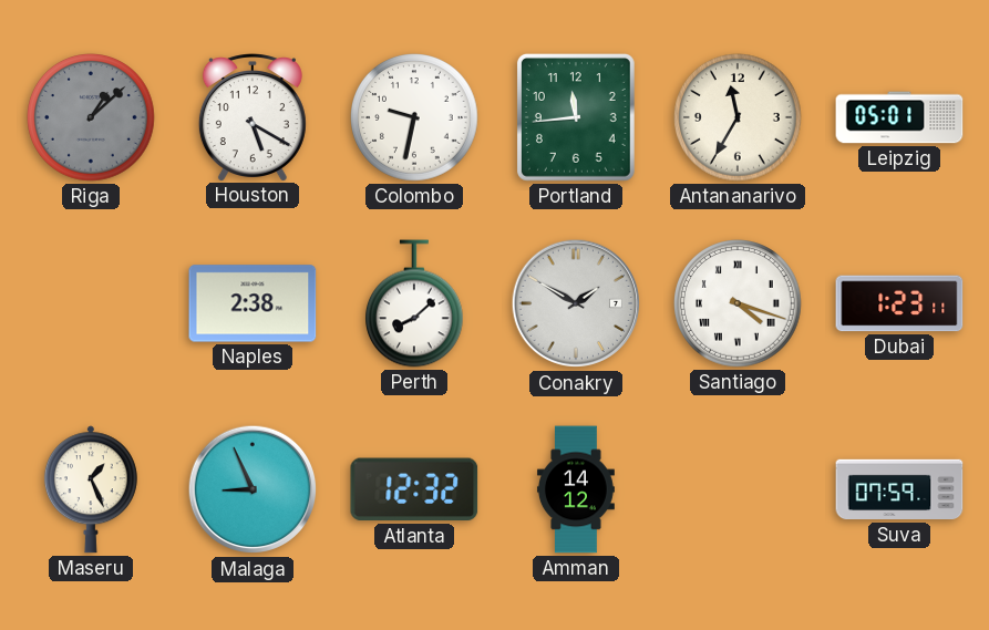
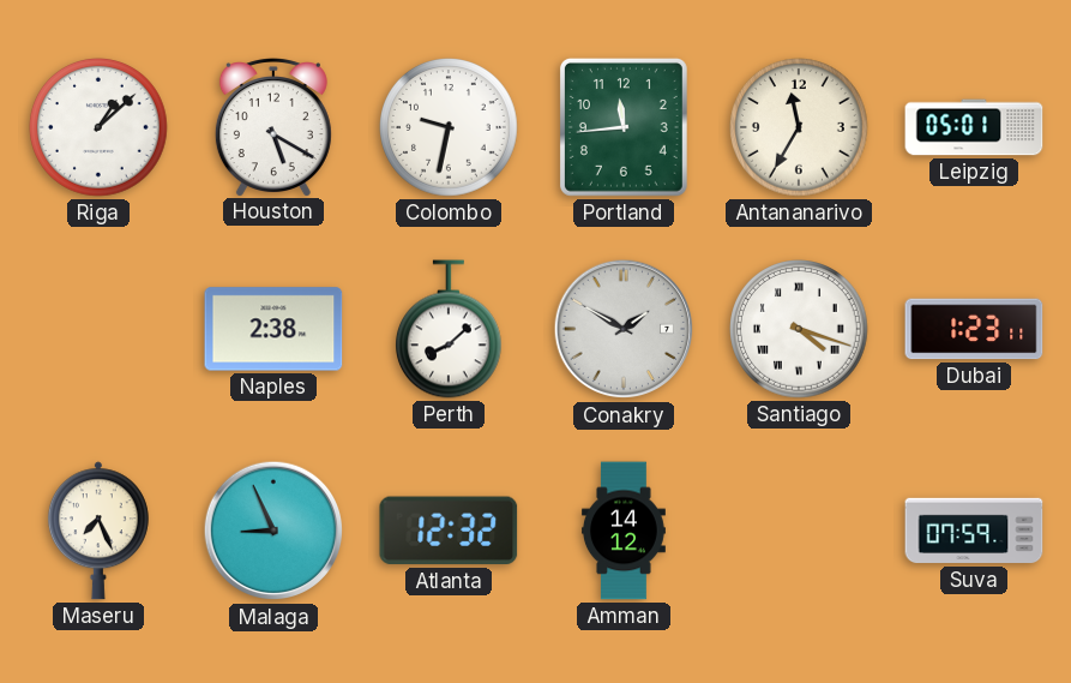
Riga dial: grey -> white (100, 128)
Maseru: 1:26 -> 7:26 (98, 531)
